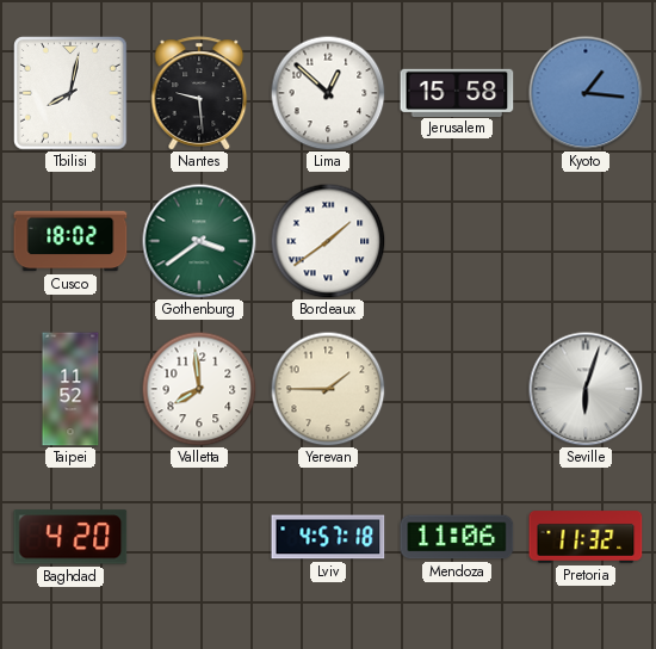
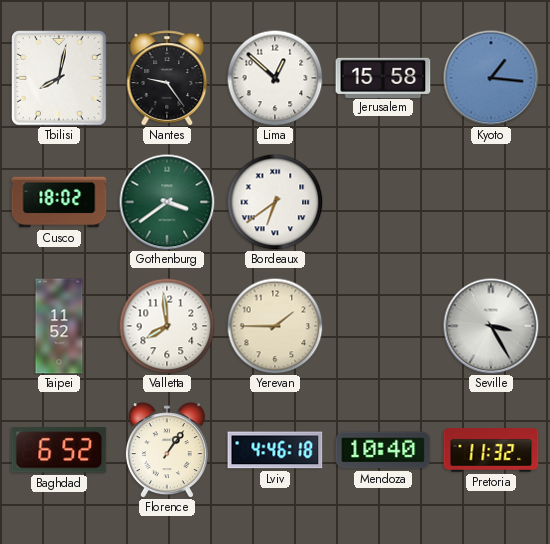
Nantes: 9:29 -> 9:24 (167, 78)
Bordeaux: 1:39 -> 6:39 (275, 202)
Seville: 6:03 -> 3:25 (491, 326)
Baghdad: 4:20 -> 6:52 (59, 450)
Florence: none -> 1:06 (167, 450)
Lviv: 4:57 -> 4:46 (275, 450)
Mendoza: 11:06 -> 10:40 (383, 450)
